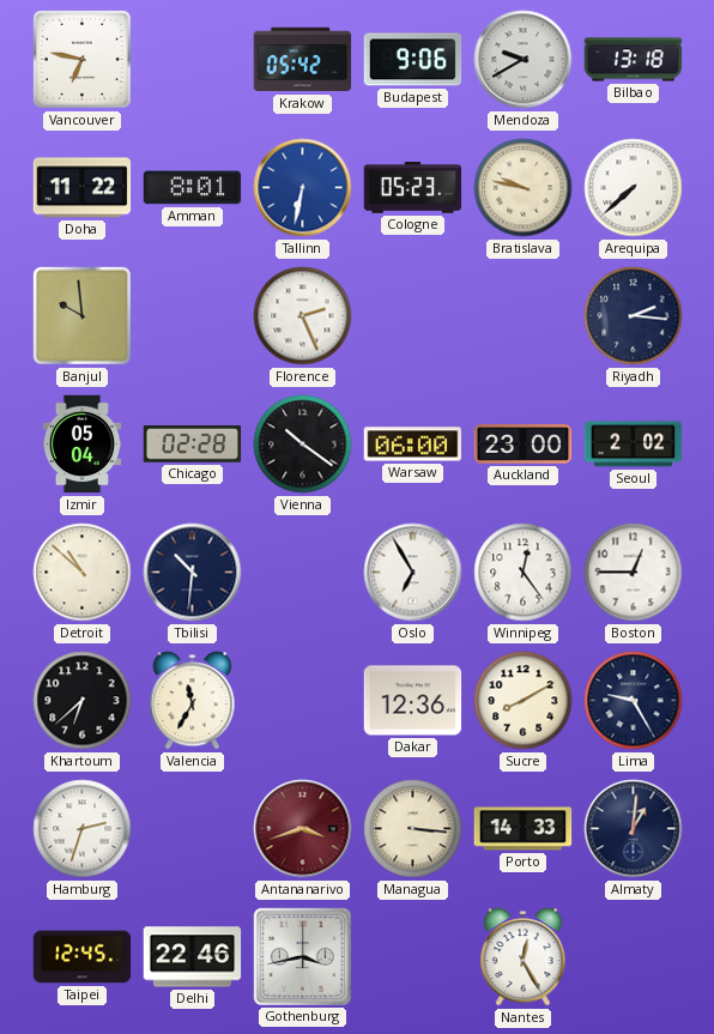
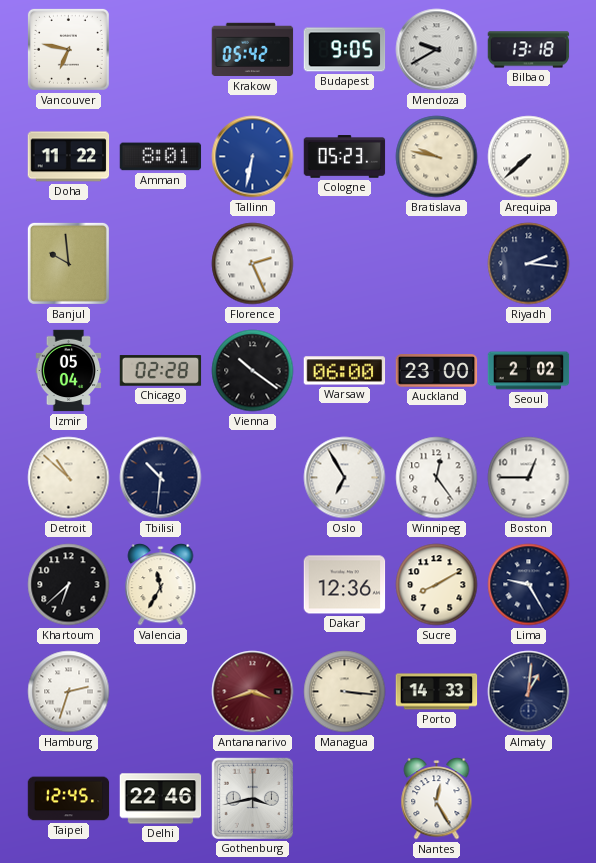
Budapest: 9:06 -> 9:05 (345, 50)
